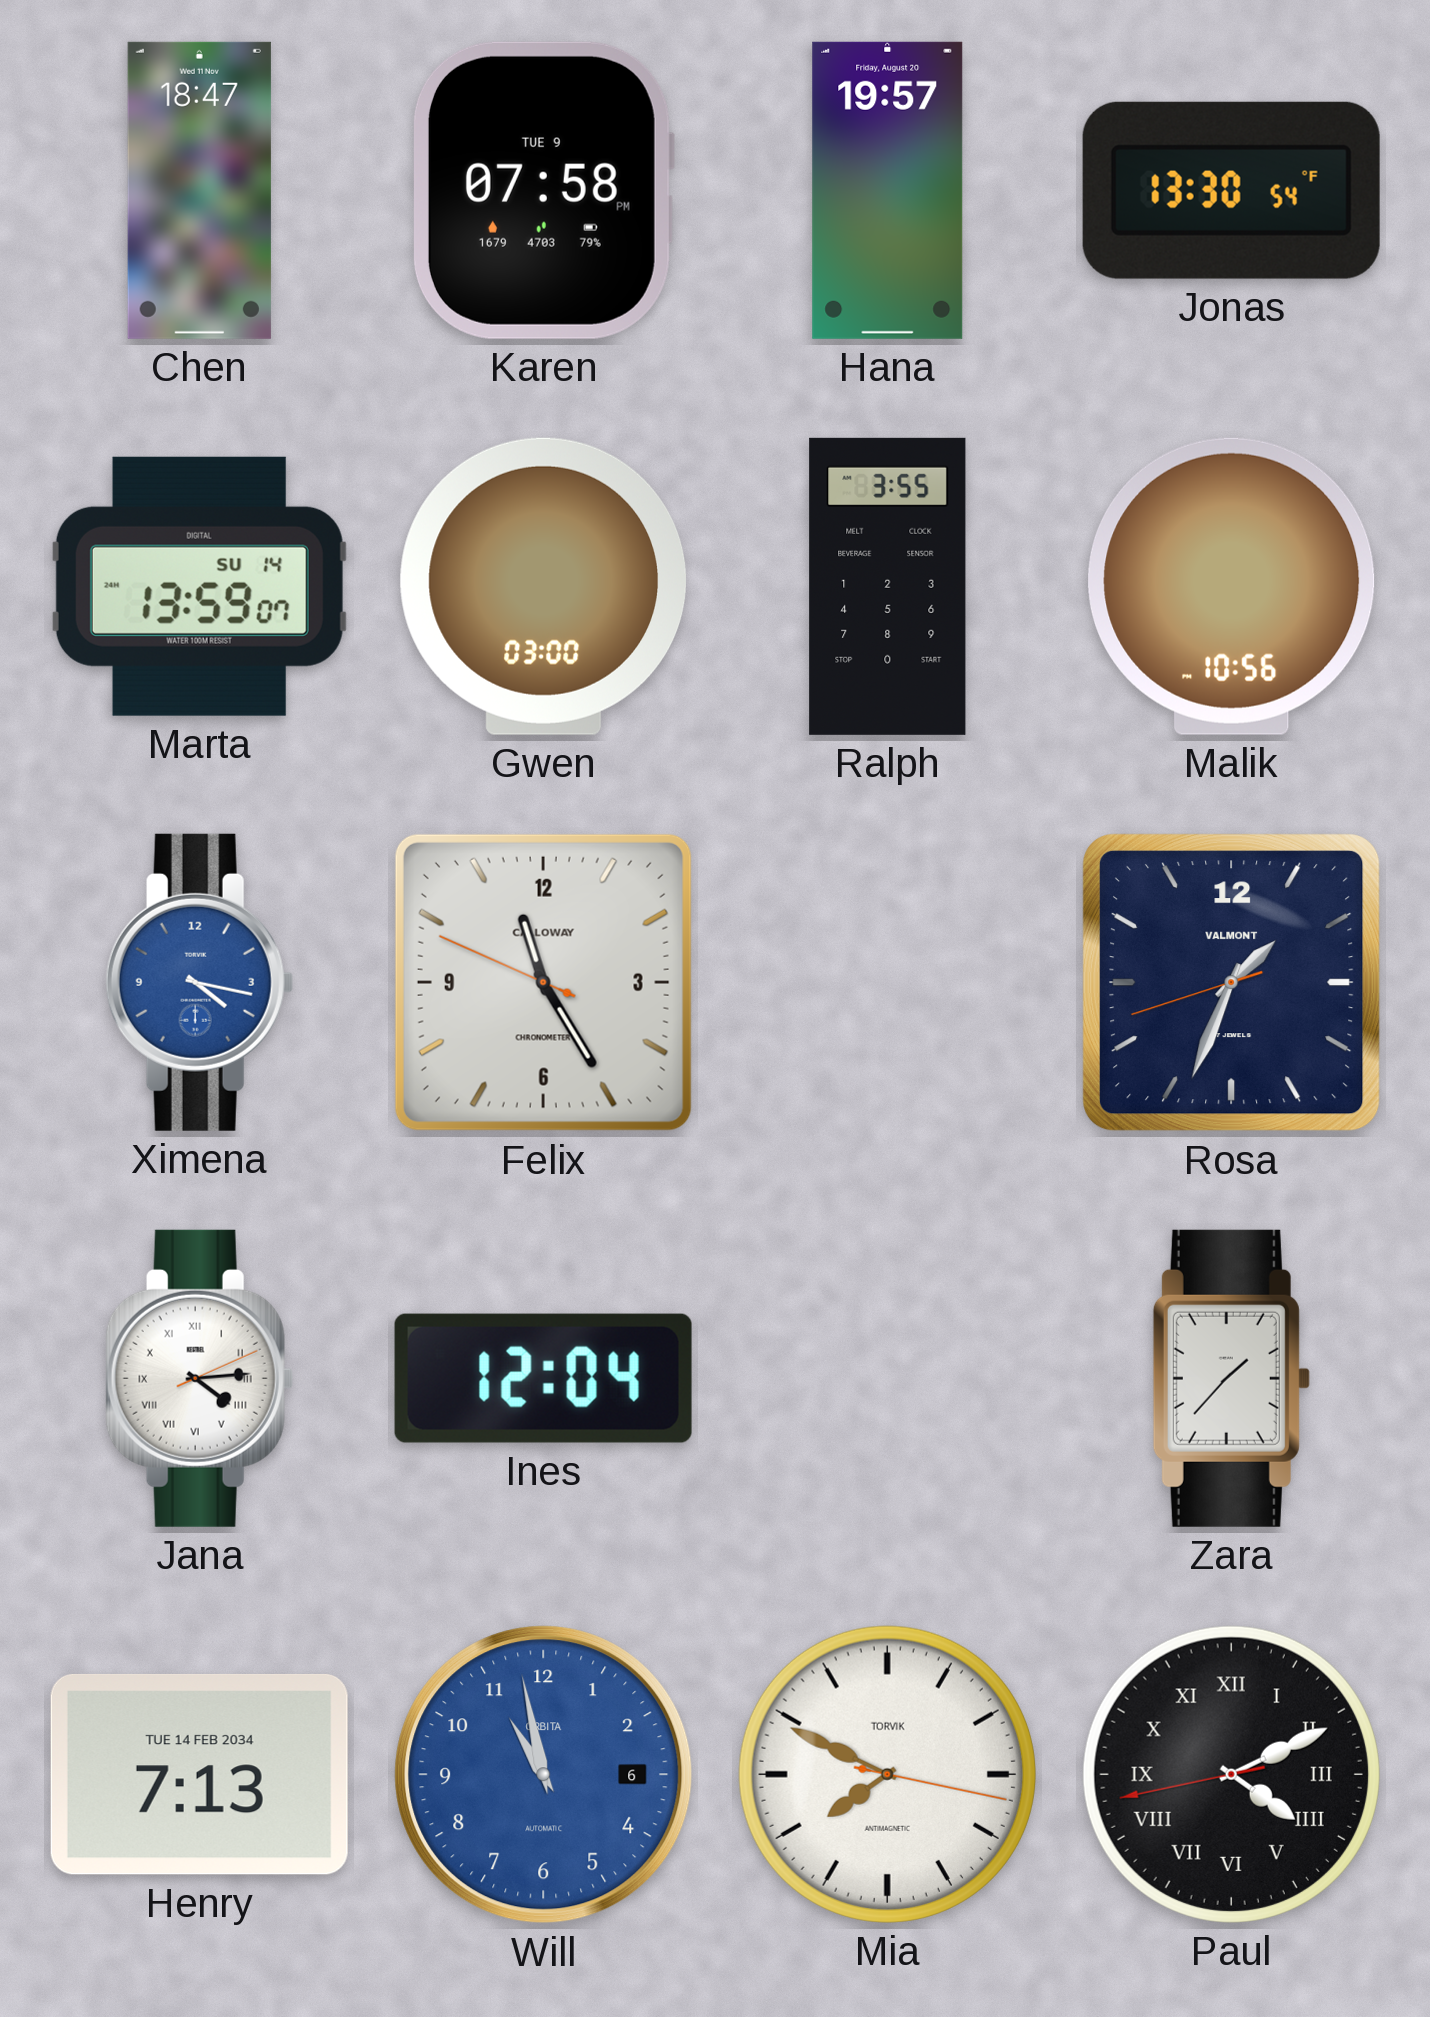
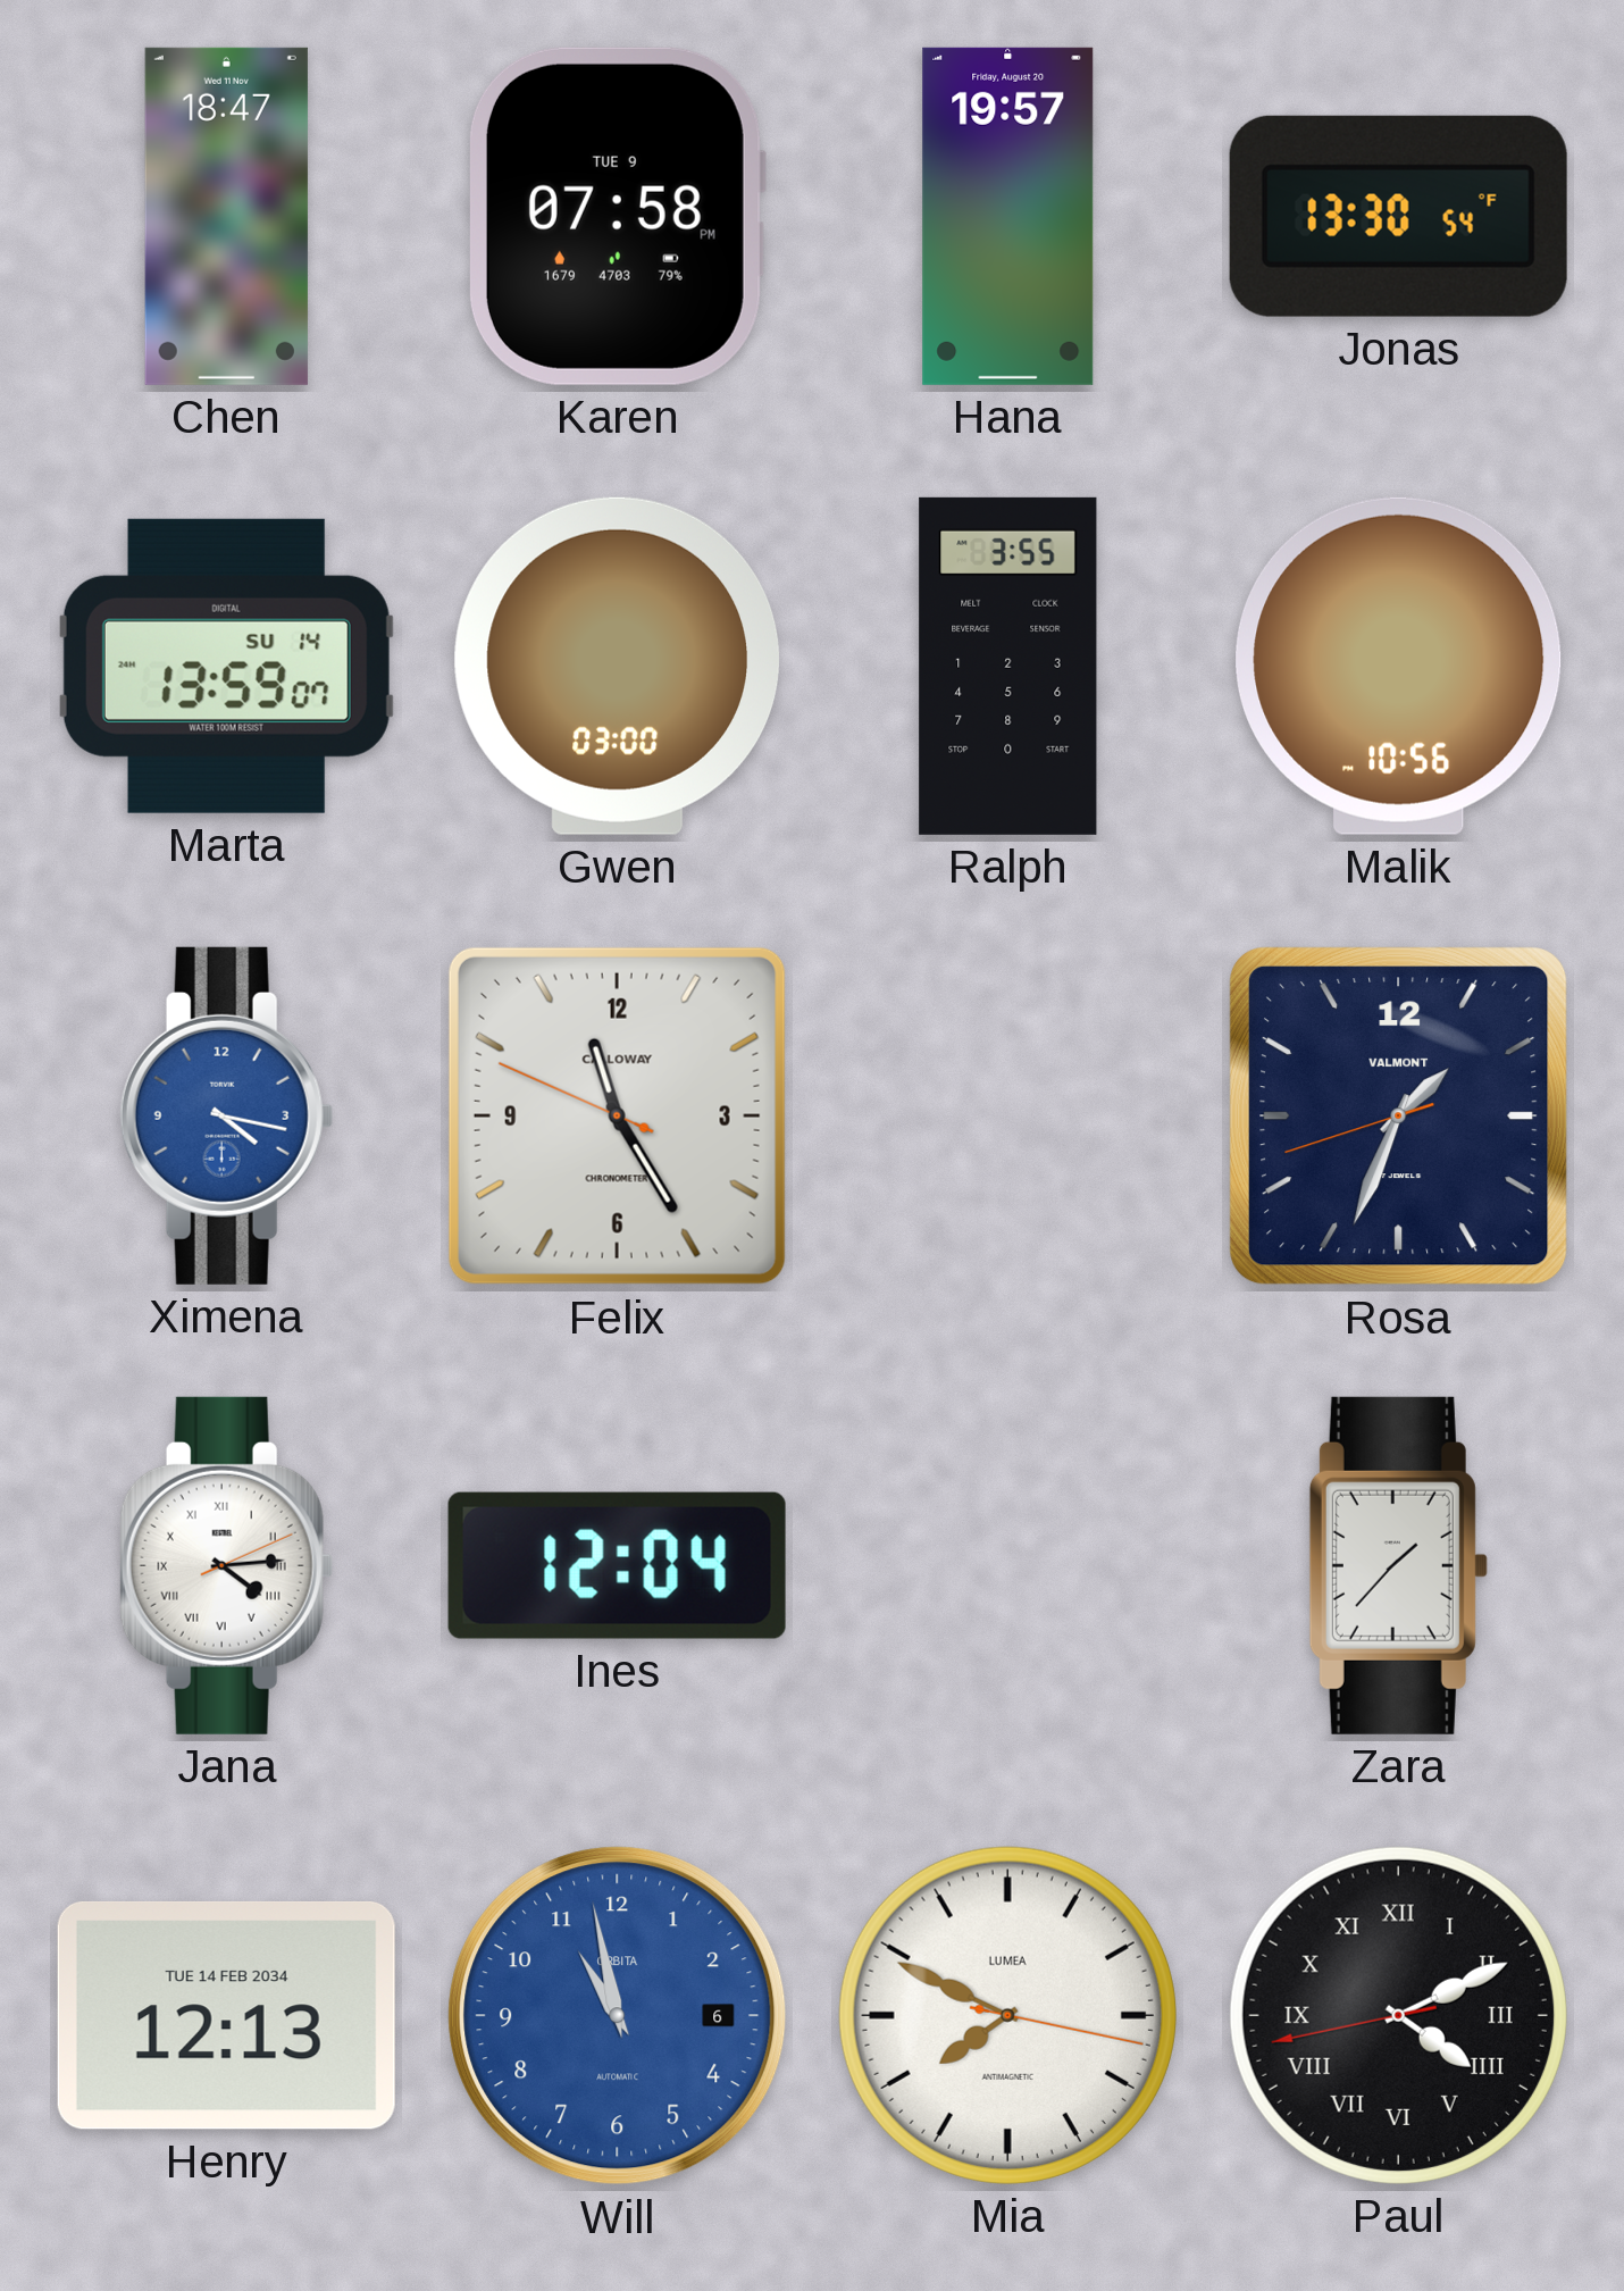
Henry: 7:13 -> 12:13 (226, 2015)
Mia brand: TORVIK -> LUMEA (1007, 2015)
